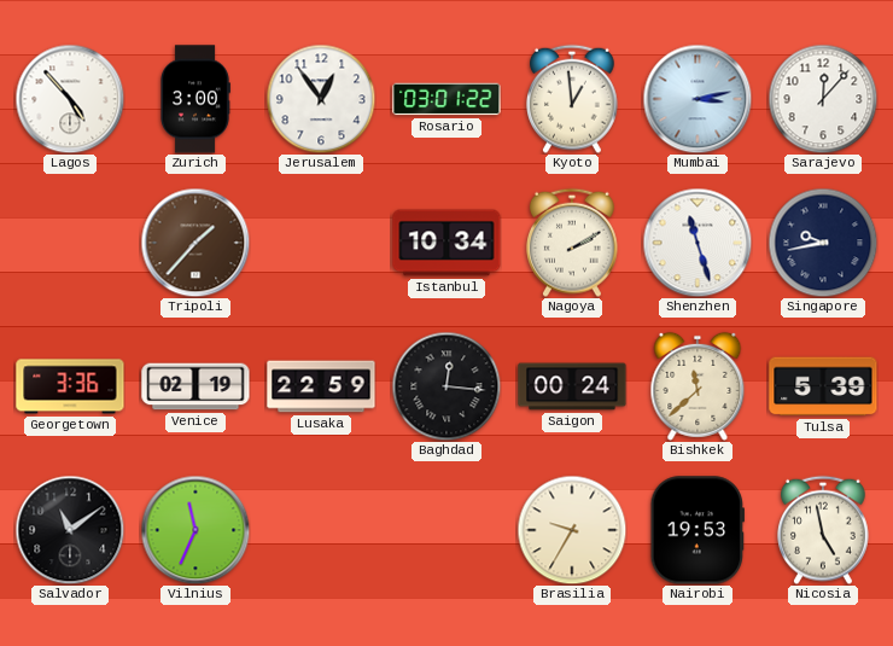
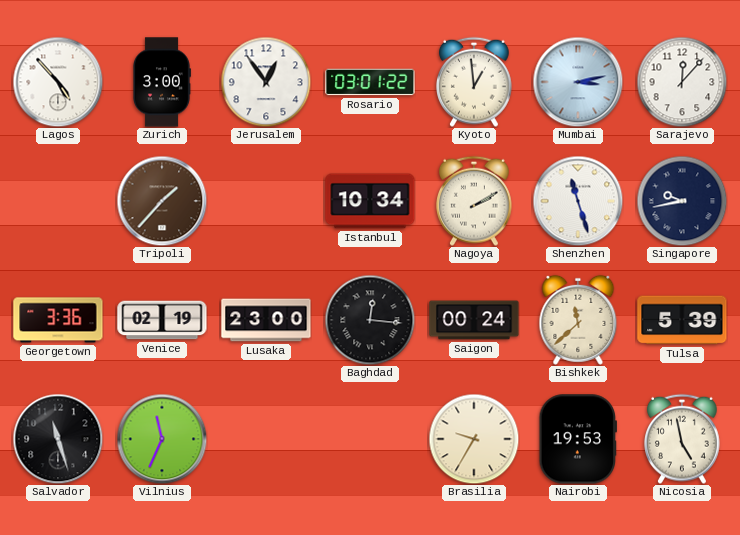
Lusaka: 22:59 -> 23:00 (266, 320)
Salvador: 11:09 -> 11:27 (58, 439)
